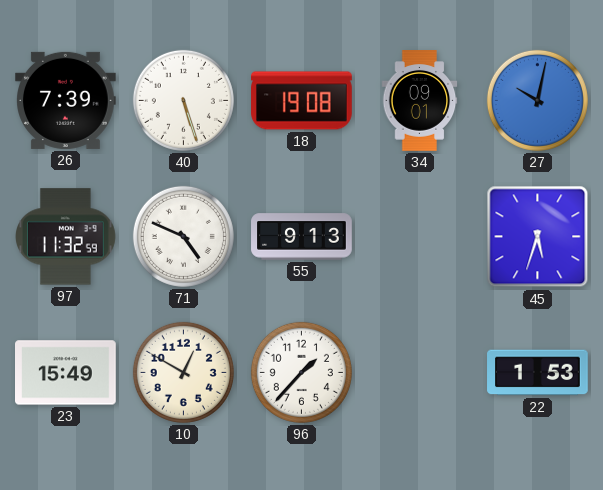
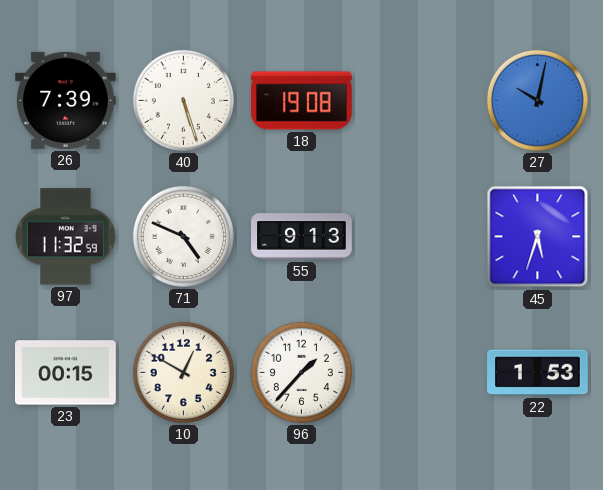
34: 09:01 -> none (420, 101)
23: 15:49 -> 00:15 (66, 373)
